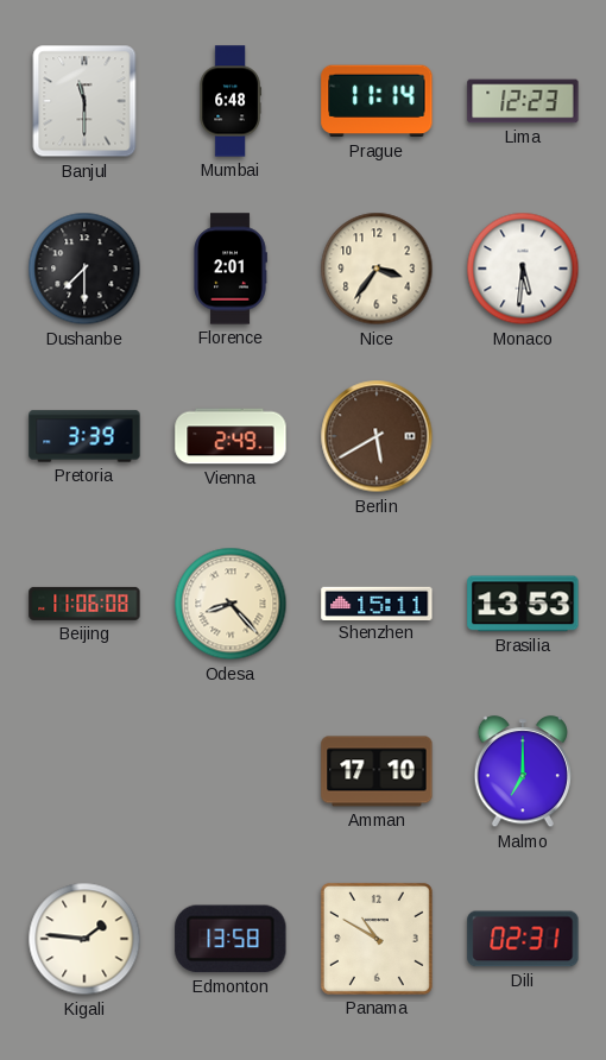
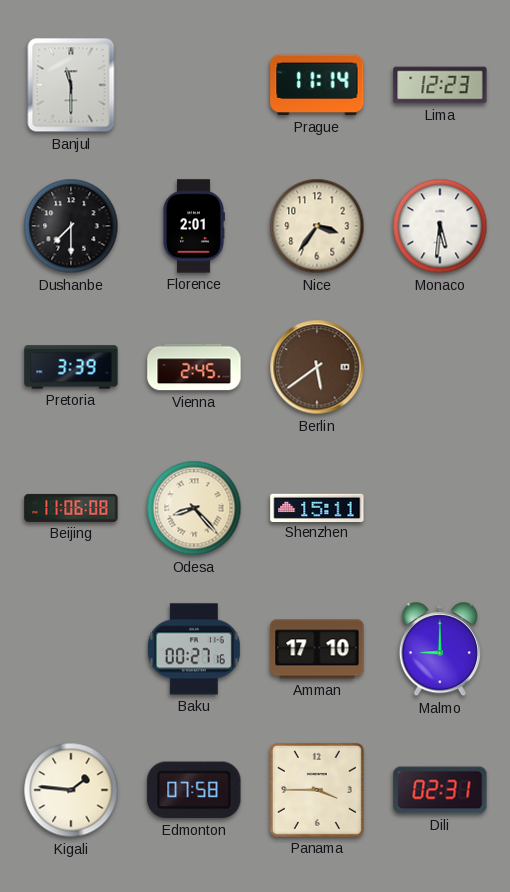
Mumbai: 6:48 -> none (231, 101)
Vienna: 2:49 -> 2:45 (194, 367)
Berlin: 5:40 -> 5:39 (317, 367)
Brasilia: 13:53 -> none (523, 604)
Baku: none -> 00:27 (194, 649)
Malmo: 7:00 -> 9:00 (439, 650)
Edmonton: 13:58 -> 07:58 (194, 790)
Panama: 10:50 -> 3:45 (317, 790)
